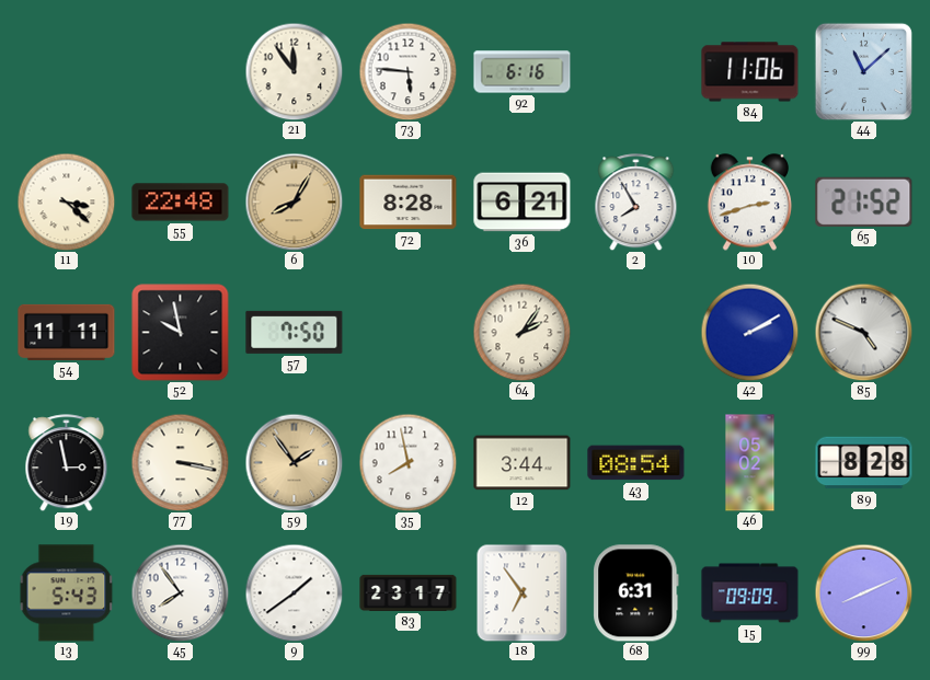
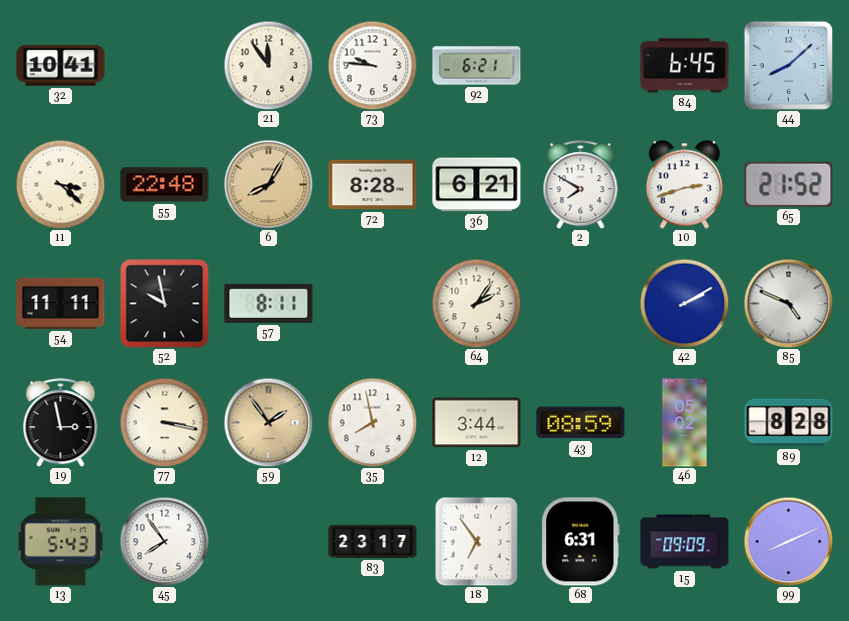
32: none -> 10:41 (61, 66)
73: 5:46 -> 9:46 (372, 65)
92: 6:16 -> 6:21 (477, 66)
84: 11:06 -> 6:45 (685, 66)
44: 11:08 -> 8:08 (788, 65)
2: 7:55 -> 7:50 (581, 185)
57: 7:50 -> 8:11 (269, 303)
43: 08:54 -> 08:59 (581, 423)
9: 1:39 -> none (294, 592)
